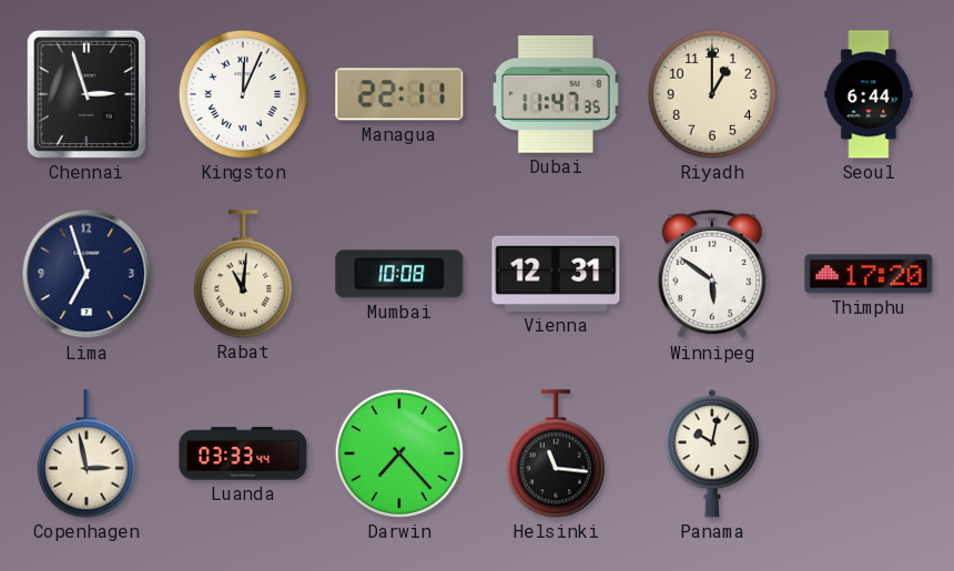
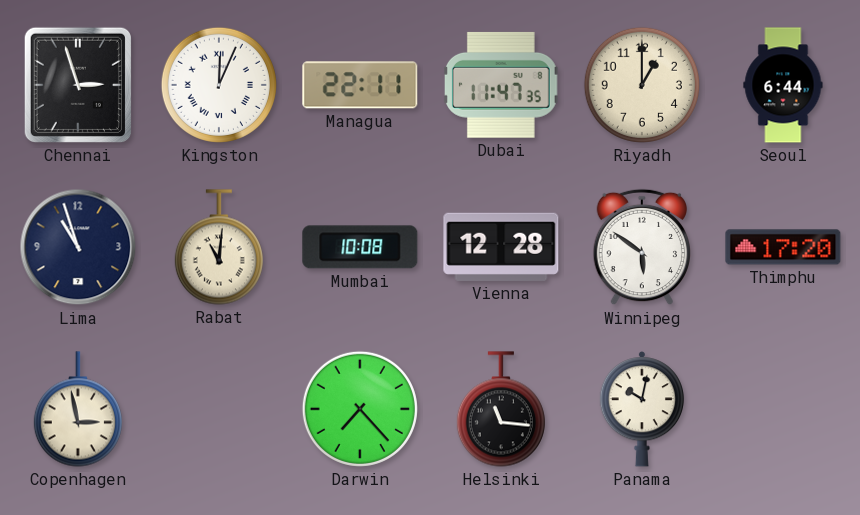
Lima: 6:57 -> 10:57 (78, 247)
Vienna: 12:31 -> 12:28 (501, 247)
Luanda: 03:33 -> none (243, 453)
